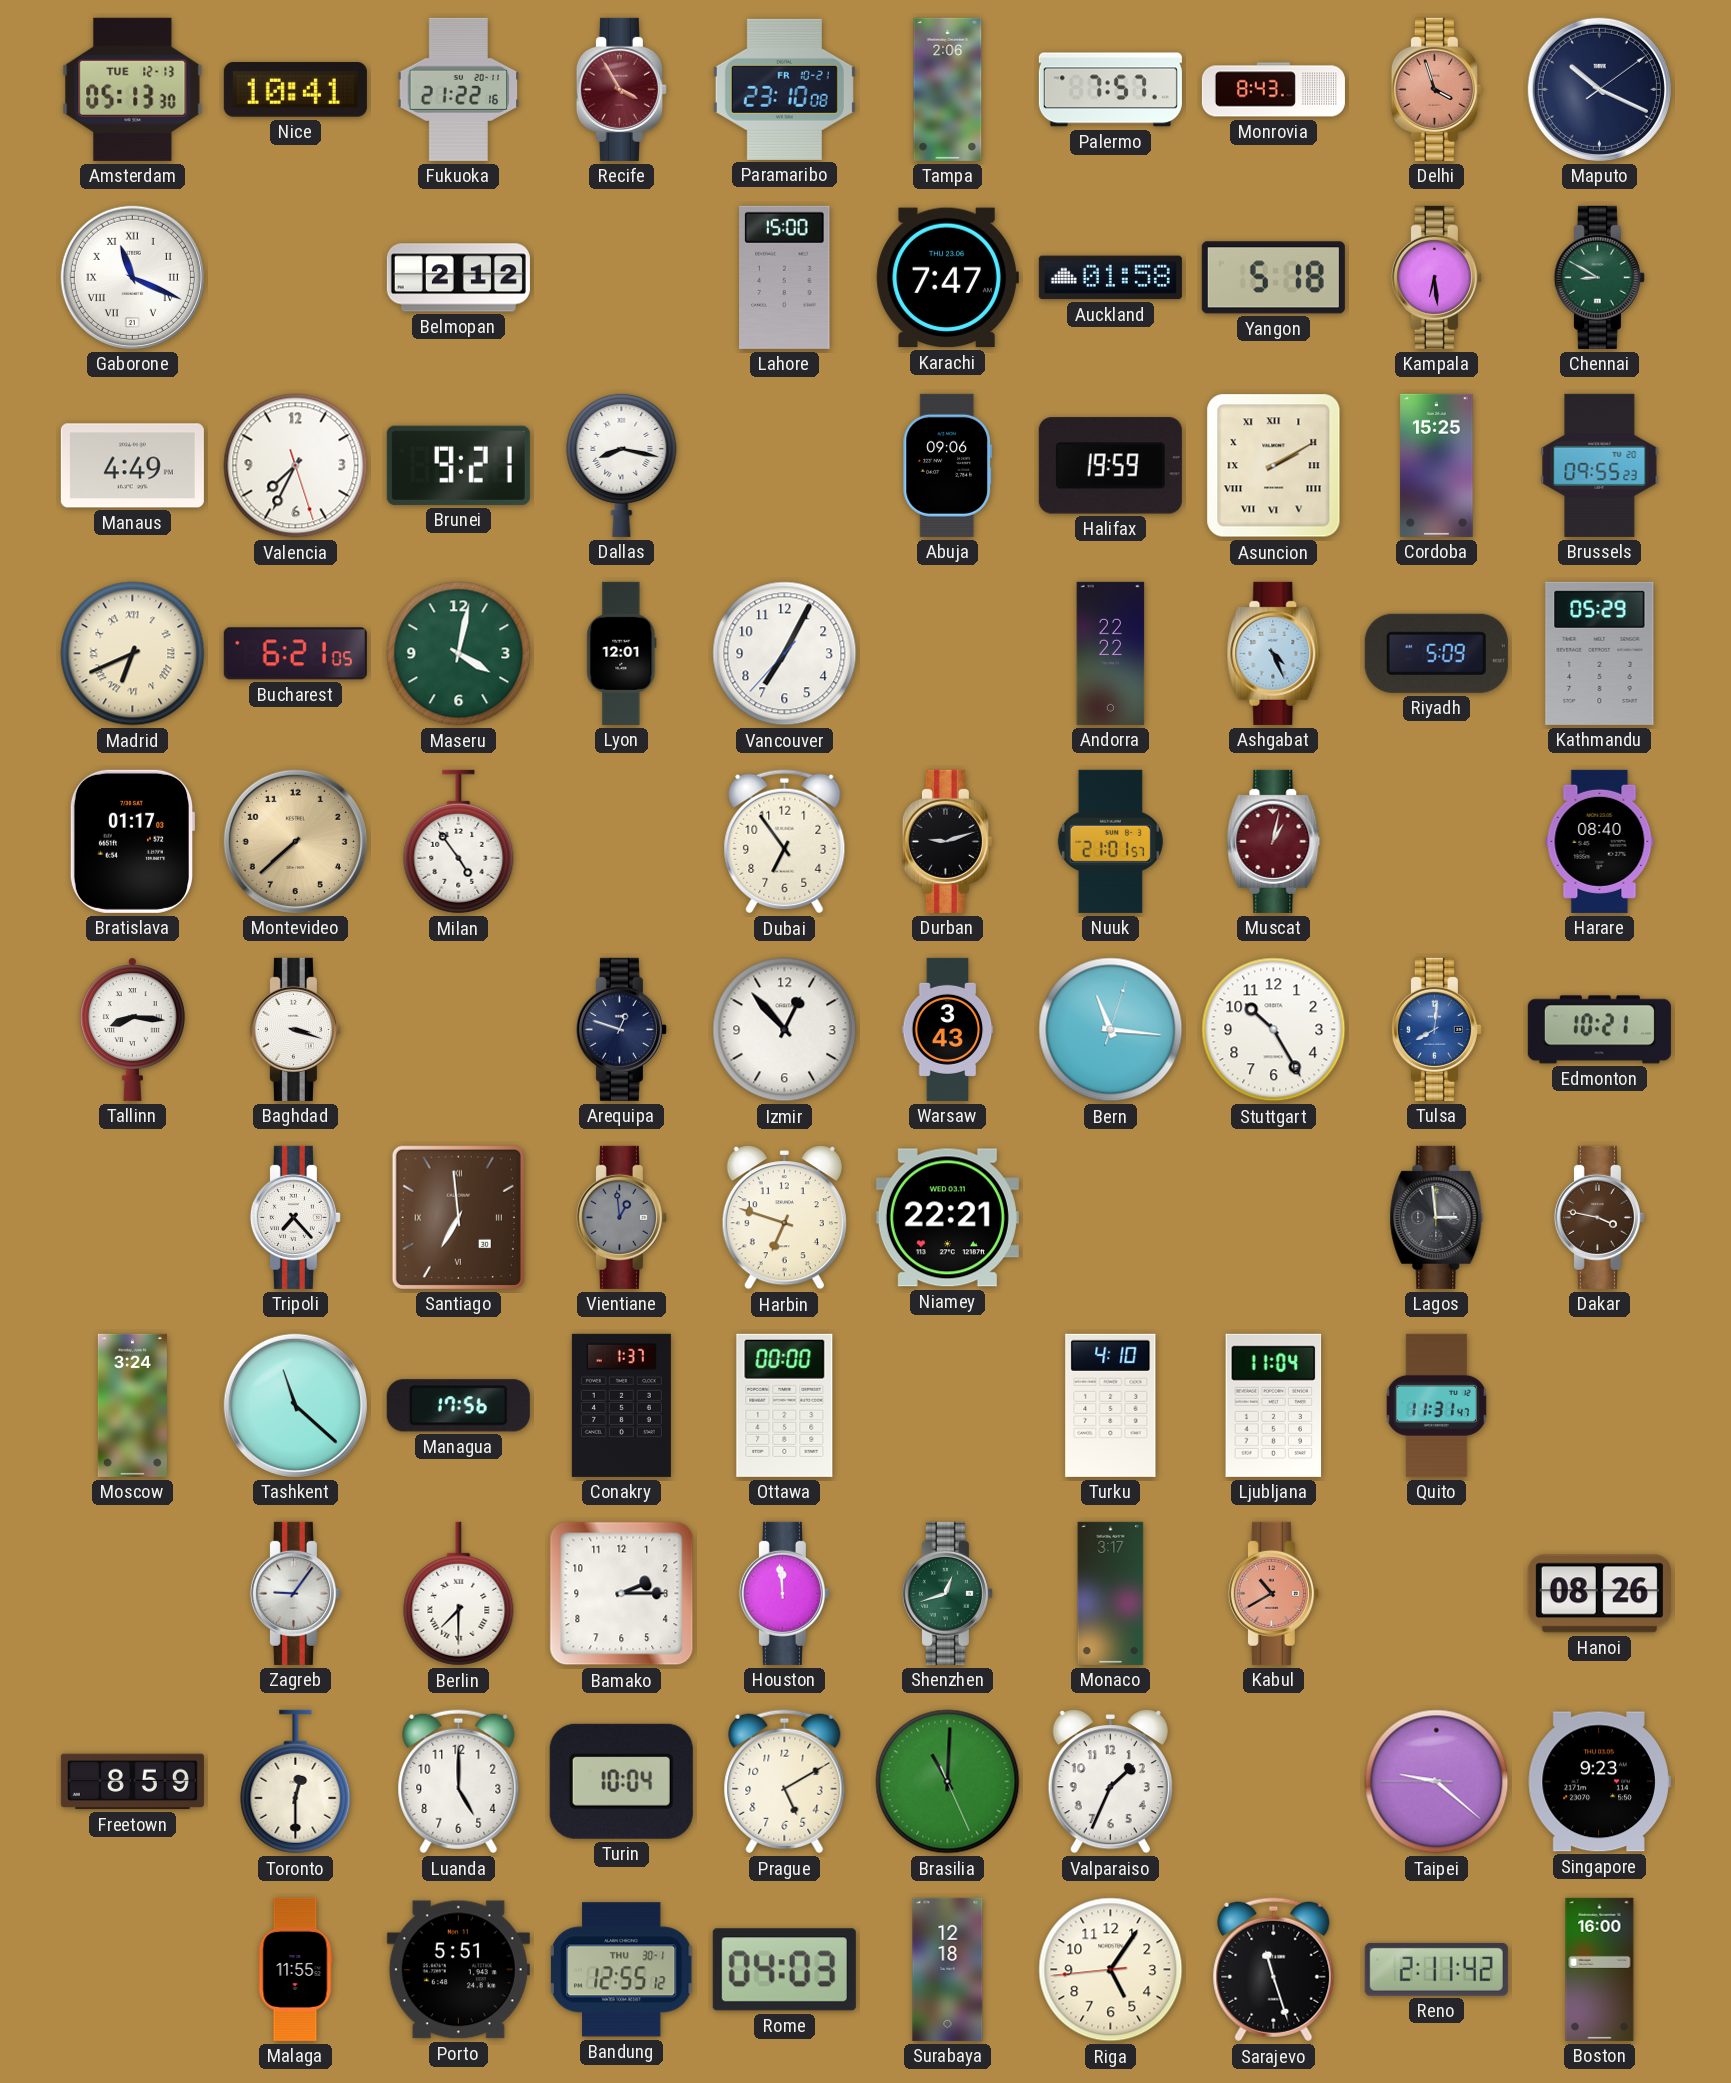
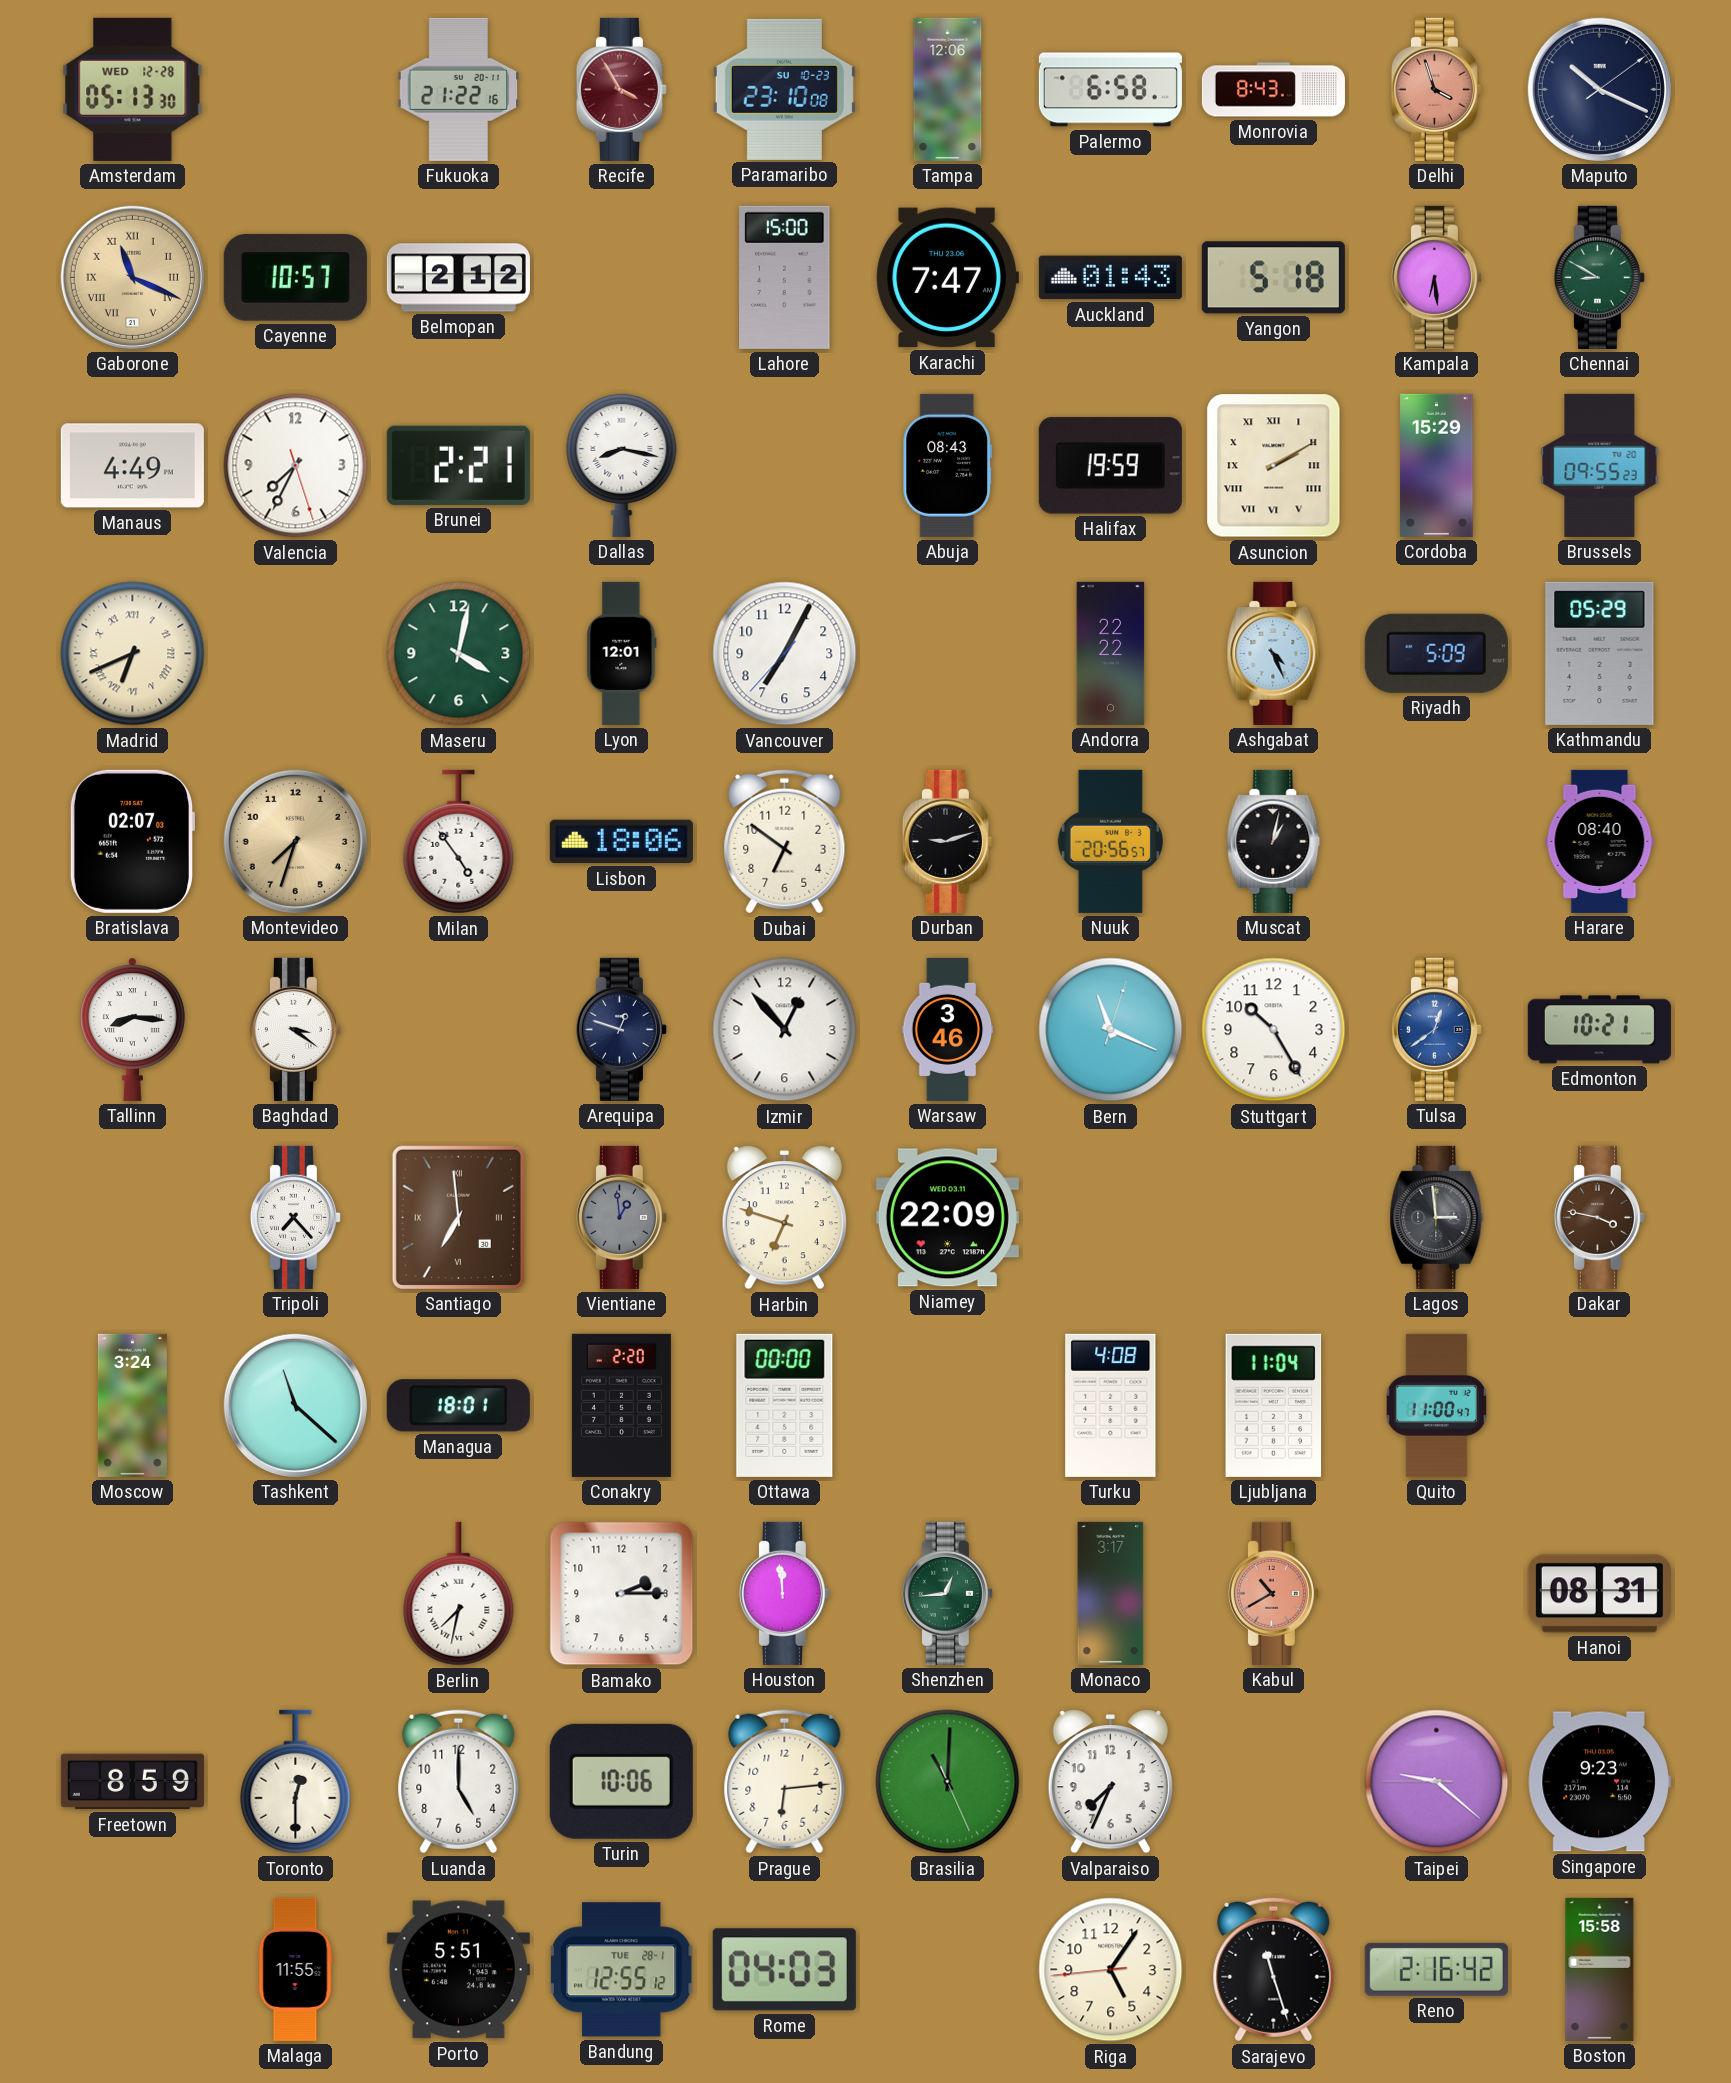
Amsterdam date: TUE 12-13 -> WED 12-28 (133, 89)
Nice: 10:41 -> none (295, 90)
Paramaribo date: FR 10-21 -> SU 10-23 (784, 89)
Tampa: 2:06 -> 12:06 (948, 89)
Palermo: 7:57 -> 6:58 (1110, 90)
Gaborone dial: white -> champagne (132, 277)
Cayenne: none -> 10:57 (295, 278)
Auckland: 01:58 -> 01:43 (1110, 278)
Brunei: 9:21 -> 2:21 (458, 465)
Abuja: 09:06 -> 08:43 (948, 465)
Cordoba: 15:25 -> 15:29 (1437, 465)
Bucharest: 6:21 -> none (295, 654)
Bratislava: 01:17 -> 02:07 (131, 841)
Montevideo: 7:38 -> 7:33 (295, 841)
Lisbon: none -> 18:06 (621, 842)
Dubai: 6:54 -> 6:51 (785, 842)
Nuuk: 21:01 -> 20:56 (1110, 841)
Muscat dial: burgundy -> black (1274, 841)
Baghdad: 3:18 -> 3:21 (295, 1029)
Warsaw: 3:43 -> 3:46 (948, 1029)
Bern: 11:16 -> 11:19 (1111, 1030)
Tulsa: 8:01 -> 12:39 (1436, 1029)
Niamey: 22:21 -> 22:09 (947, 1218)
Managua: 17:56 -> 18:01 (458, 1406)
Conakry: 1:37 -> 2:20 (621, 1405)
Turku: 4:10 -> 4:08 (1111, 1405)
Quito: 11:31 -> 11:00 (1436, 1405)
Zagreb: 9:06 -> none (295, 1593)
Berlin: 7:30 -> 7:32 (459, 1594)
Shenzhen: 12:42 -> 12:44 (947, 1593)
Hanoi: 08:26 -> 08:31 (1599, 1594)
Turin: 10:04 -> 10:06 (621, 1781)
Prague: 5:10 -> 6:14 (785, 1782)
Valparaiso: 1:34 -> 7:34 (1110, 1782)
Bandung date: THU 30-1 -> TUE 28-1 (621, 1970)
Surabaya: 12:18 -> none (948, 1969)
Reno: 2:11 -> 2:16 (1436, 1969)
Boston: 16:00 -> 15:58 (1600, 1969)
